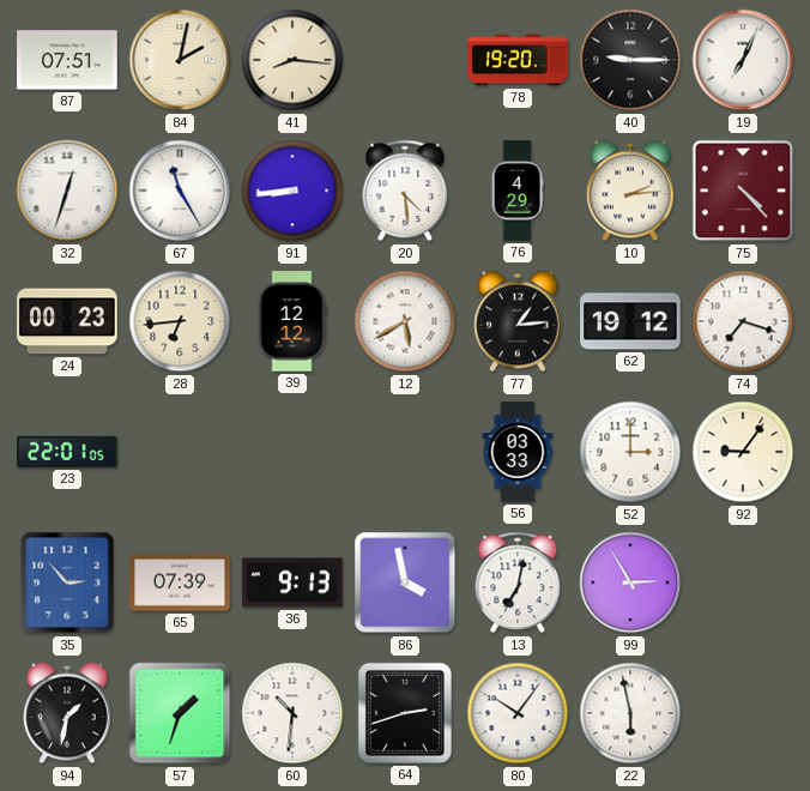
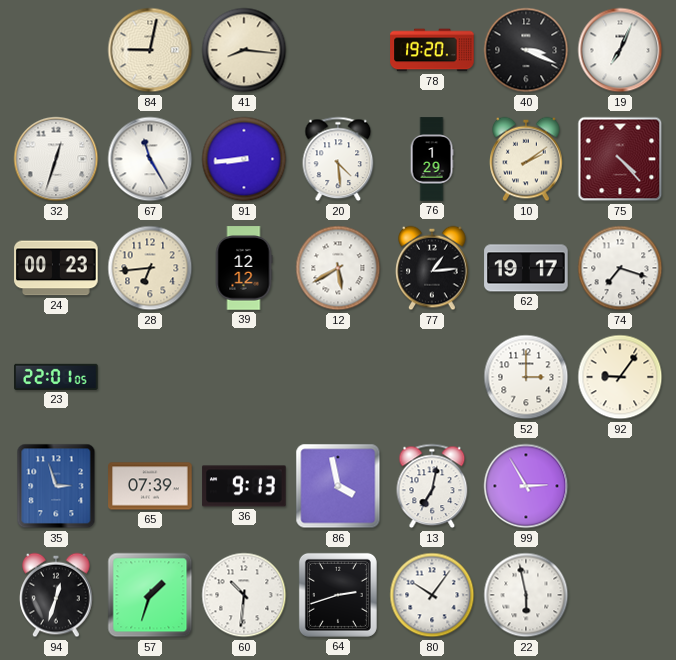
87: 07:51 -> none (67, 60)
84: 2:02 -> 9:02 (150, 50)
40: 9:15 -> 3:19 (526, 50)
76: 4:29 -> 1:29 (432, 159)
10: 2:14 -> 2:09 (526, 159)
62: 19:12 -> 19:17 (526, 268)
56: 03:33 -> none (518, 452)
35: 2:53 -> 2:57 (56, 486)
94: 1:32 -> 12:33 (56, 595)
